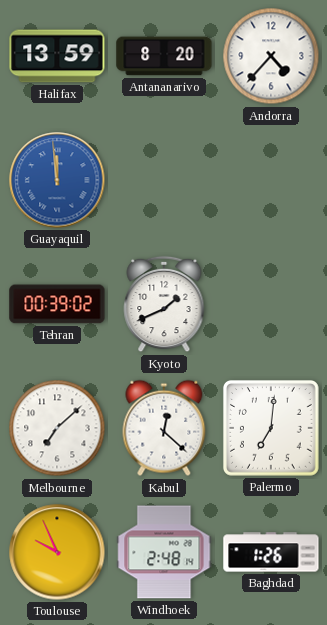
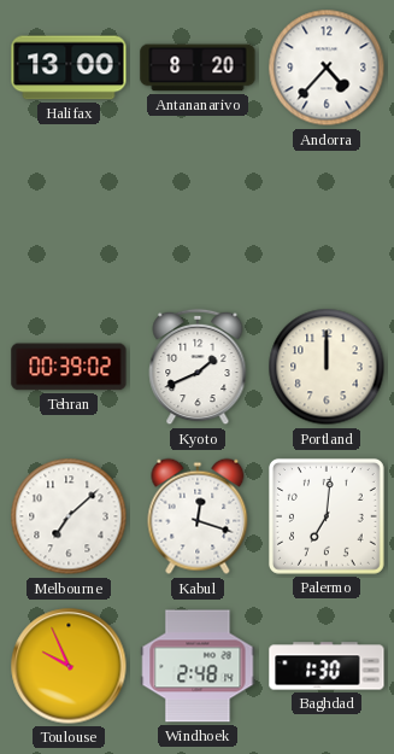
Halifax: 13:59 -> 13:00 (69, 68)
Guayaquil: 11:59 -> none (57, 180)
Portland: none -> 12:00 (327, 367)
Kabul: 12:22 -> 12:18 (198, 516)
Baghdad: 1:26 -> 1:30 (327, 666)
